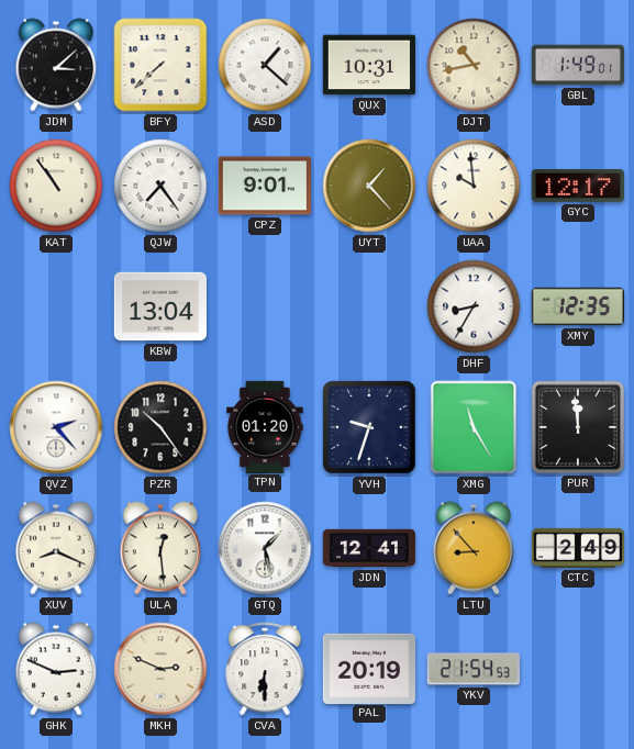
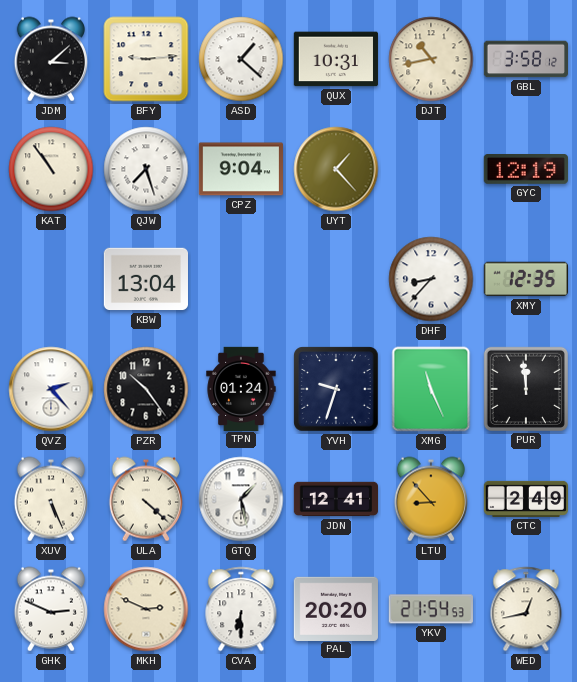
BFY: 7:38 -> 9:14 (146, 59)
GBL: 1:49 -> 3:58 (525, 59)
QJW: 7:24 -> 7:27 (146, 169)
CPZ: 9:01 -> 9:04 (241, 169)
UAA: 9:59 -> none (474, 186)
GYC: 12:17 -> 12:19 (526, 170)
DHF: 8:35 -> 8:37 (431, 279)
TPN: 01:20 -> 01:24 (241, 388)
XMG: 11:25 -> 11:26 (431, 389)
XUV: 8:19 -> 5:26 (51, 499)
ULA: 12:29 -> 4:22 (146, 499)
PAL: 20:19 -> 20:20 (336, 608)
WED: none -> 12:43 (526, 609)
